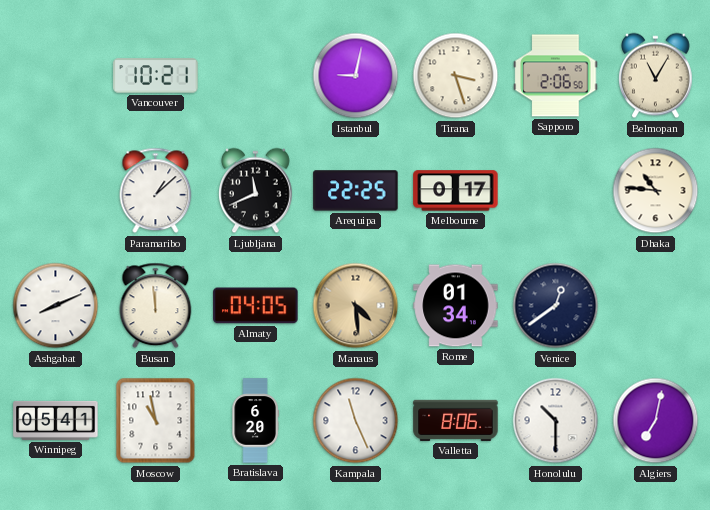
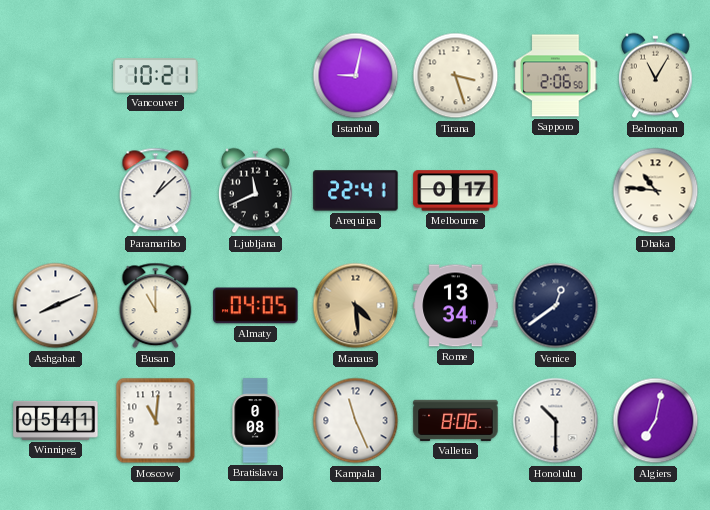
Arequipa: 22:25 -> 22:41 (356, 191)
Busan: 11:59 -> 11:00 (156, 306)
Rome: 01:34 -> 13:34 (456, 306)
Moscow: 10:58 -> 11:01 (156, 421)
Bratislava: 6:20 -> 0:08 (255, 421)
